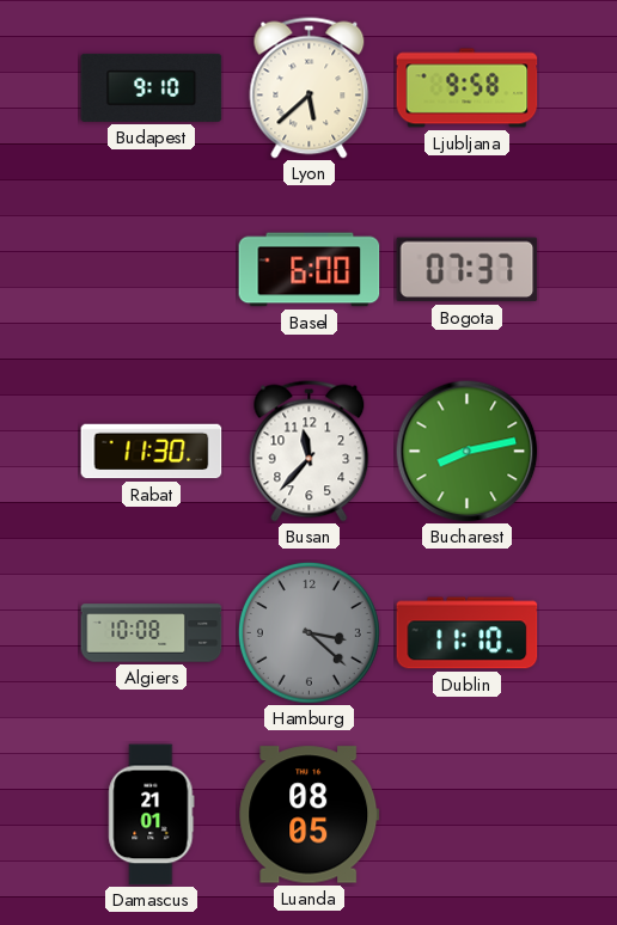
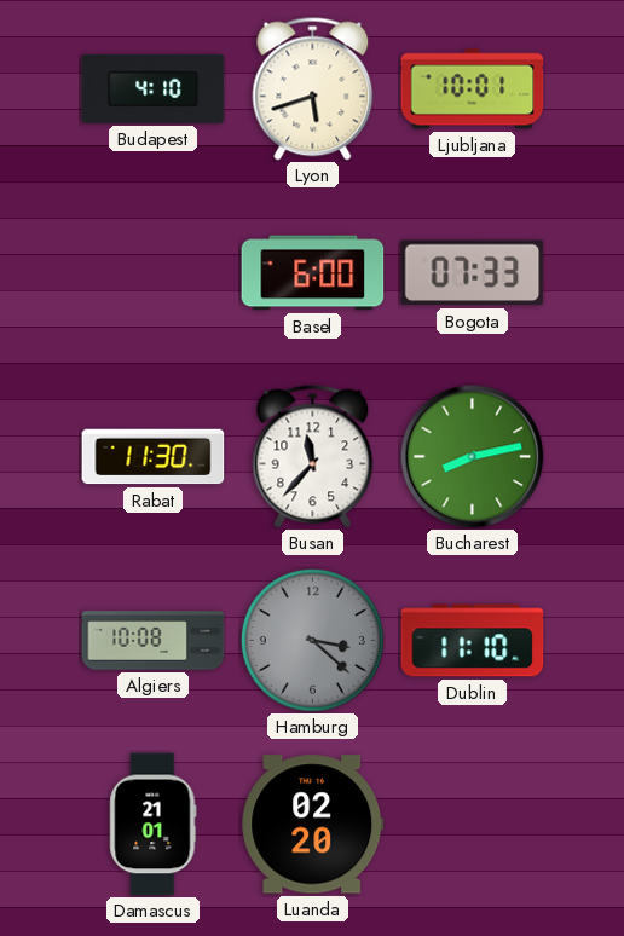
Budapest: 9:10 -> 4:10 (154, 88)
Lyon: 5:38 -> 5:42 (313, 89)
Ljubljana: 9:58 -> 10:01 (473, 89)
Bogota: 07:37 -> 07:33 (473, 273)
Luanda: 08:05 -> 02:20 (313, 825)
